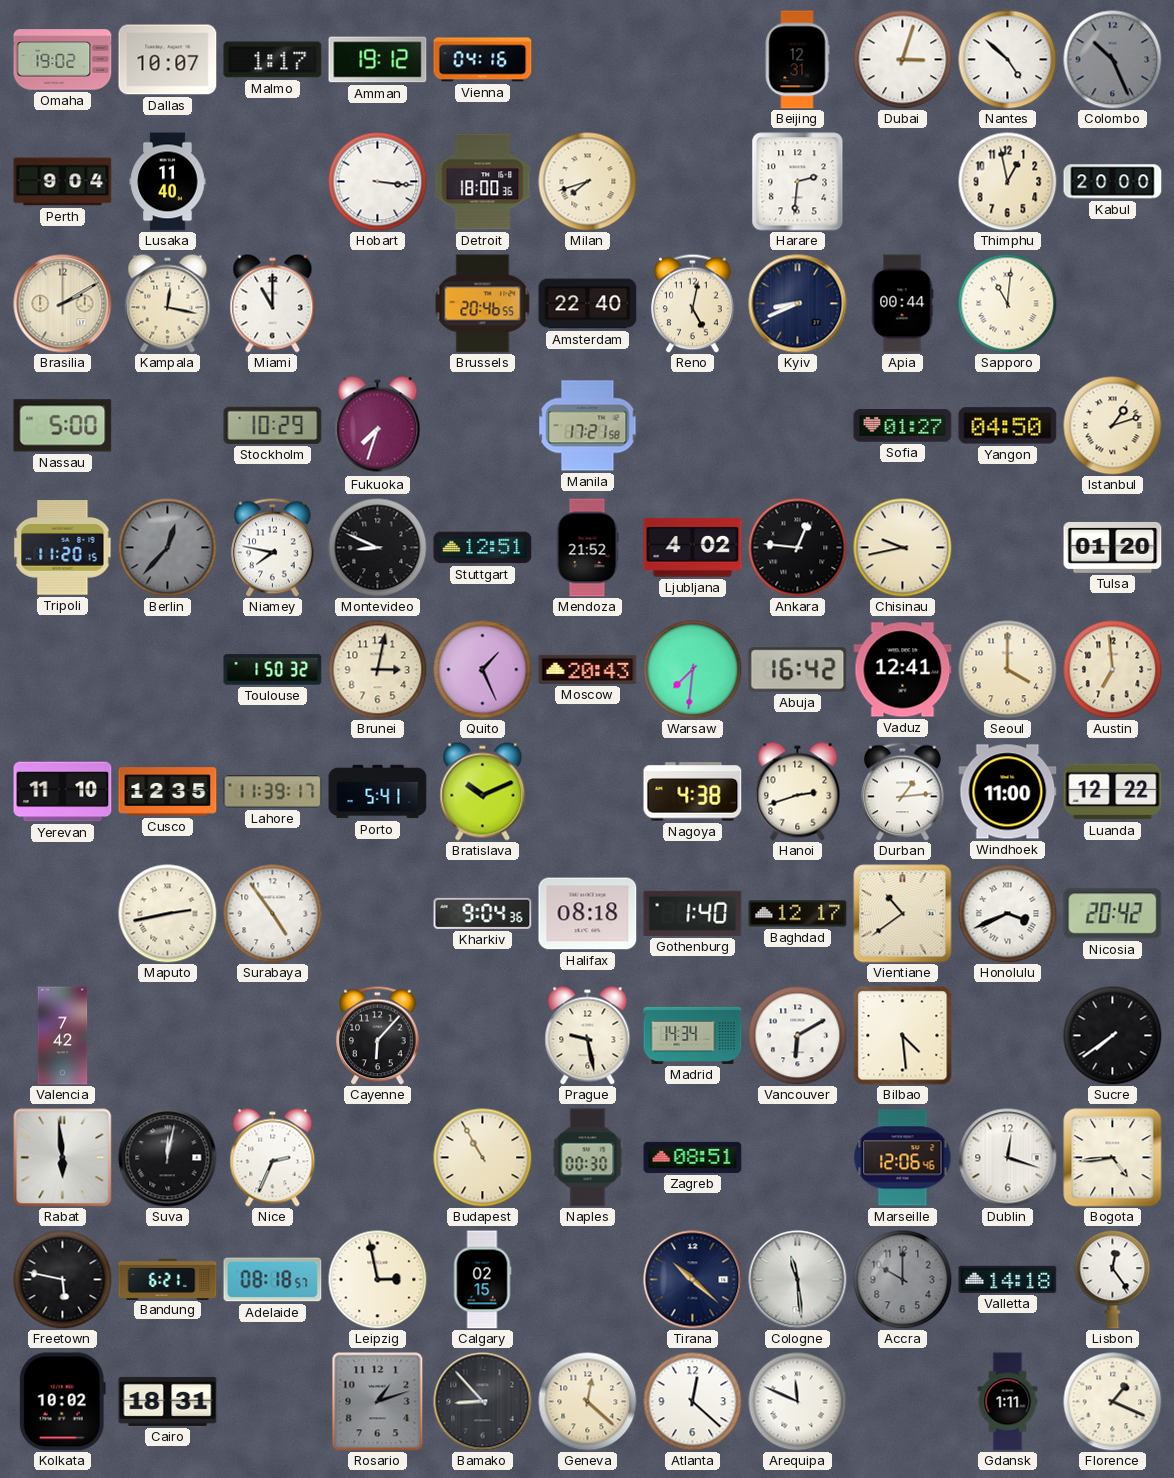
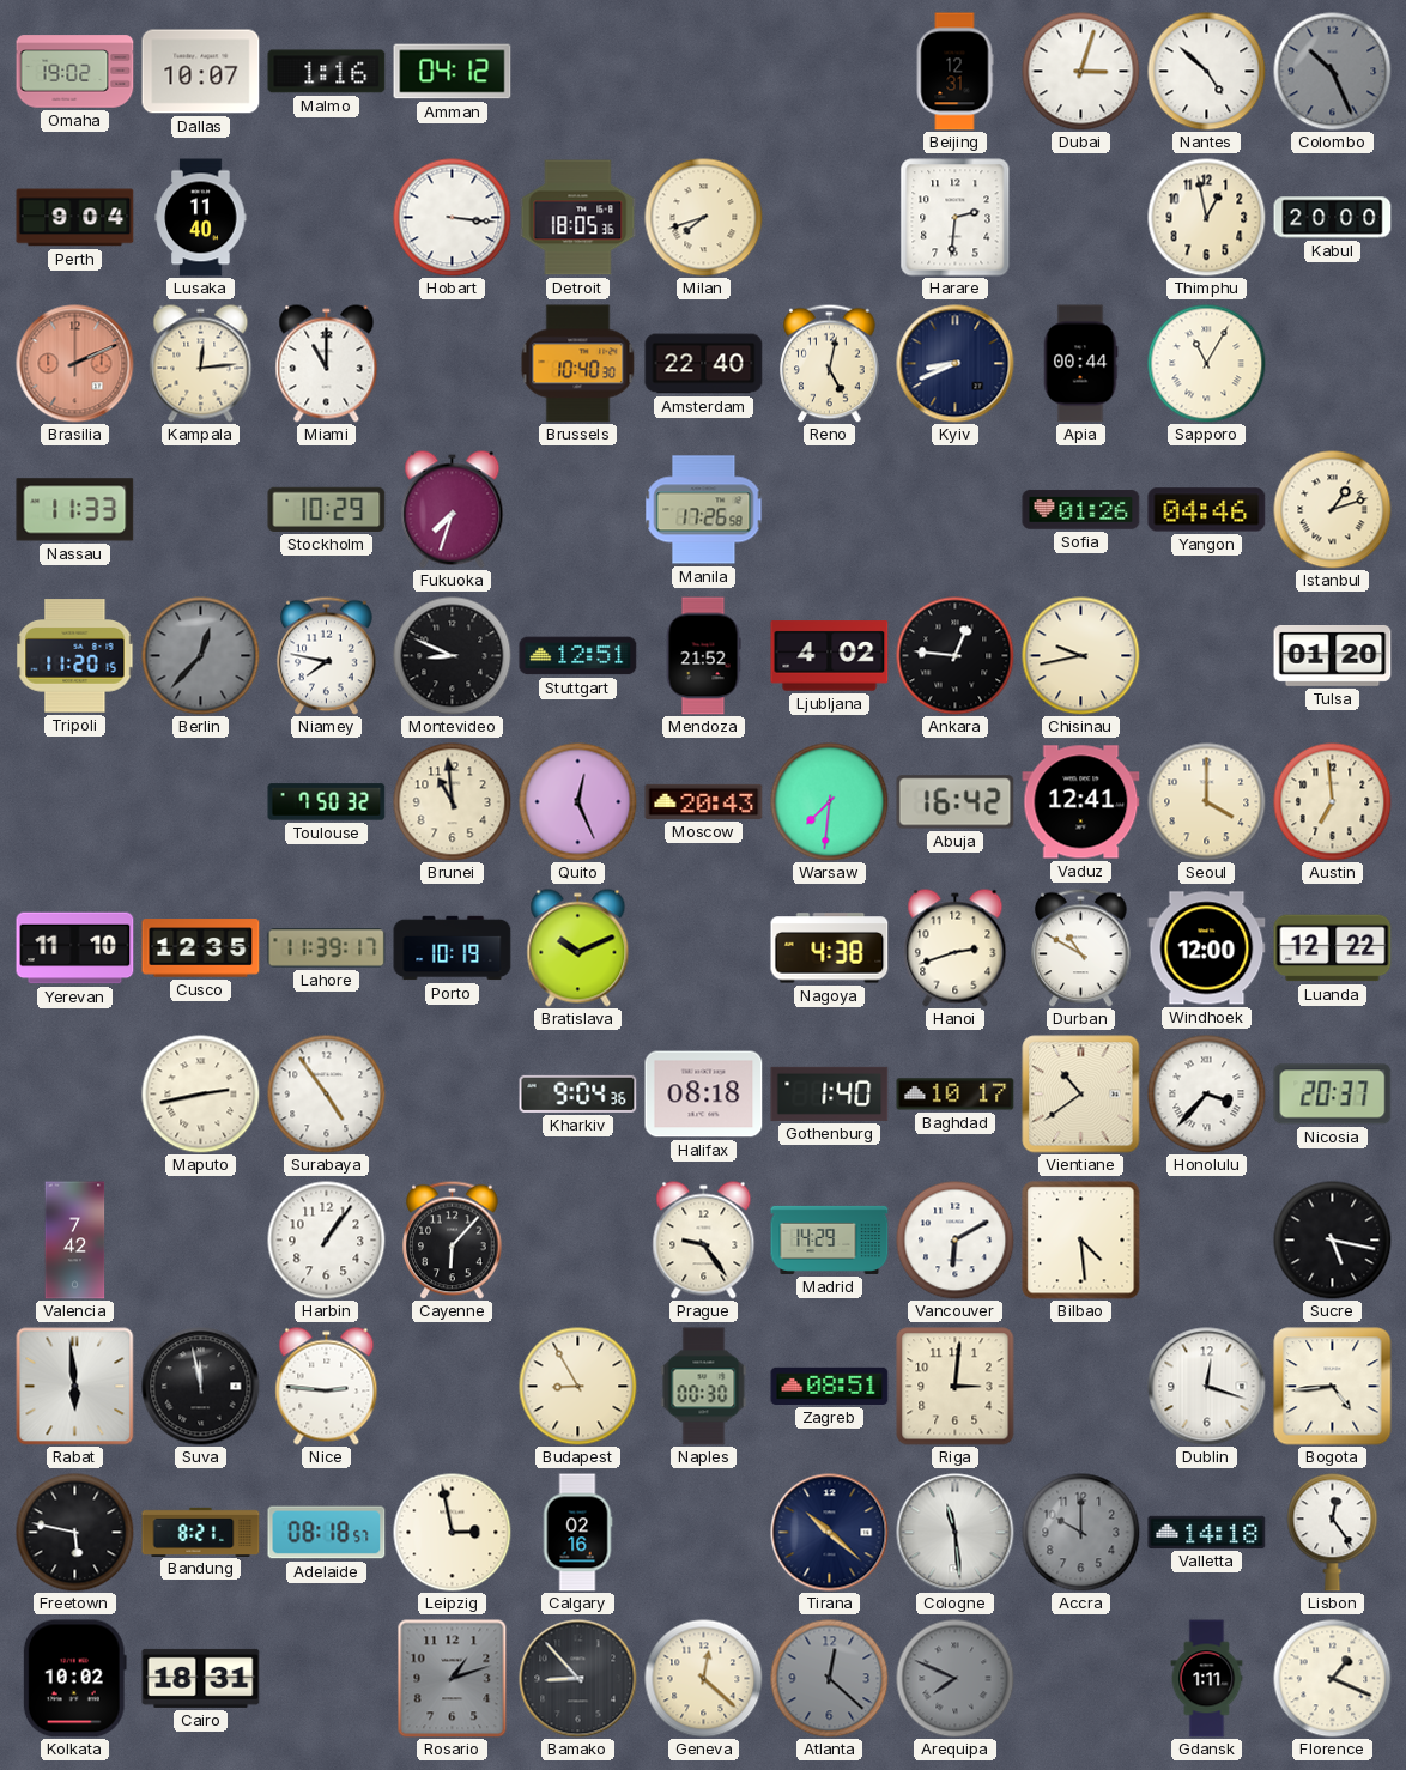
Malmo: 1:17 -> 1:16 (327, 72)
Amman: 19:12 -> 04:12 (453, 72)
Vienna: 04:16 -> none (483, 60)
Detroit: 18:00 -> 18:05 (578, 218)
Brasilia: 2:10 -> 2:11 (75, 364)
Brasilia dial: cream -> salmon (75, 364)
Kampala: 12:17 -> 12:14 (201, 364)
Brussels: 20:46 -> 10:40 (578, 364)
Sapporo: 11:01 -> 11:05 (1207, 364)
Nassau: 5:00 -> 11:33 (75, 510)
Manila: 17:21 -> 17:26 (704, 510)
Sofia: 01:27 -> 01:26 (1081, 510)
Yangon: 04:50 -> 04:46 (1207, 510)
Toulouse: 1:50 -> 7:50 (327, 802)
Brunei: 3:02 -> 10:59 (453, 802)
Quito: 1:26 -> 12:26 (578, 802)
Porto: 5:41 -> 10:19 (453, 948)
Durban: 1:14 -> 10:50 (1081, 947)
Windhoek: 11:00 -> 12:00 (1207, 948)
Baghdad: 12:17 -> 10:17 (956, 1095)
Honolulu: 3:41 -> 3:37 (1207, 1095)
Nicosia: 20:42 -> 20:37 (1333, 1095)
Harbin: none -> 1:06 (327, 1241)
Prague: 9:28 -> 9:24 (704, 1241)
Madrid: 14:34 -> 14:29 (830, 1239)
Sucre: 7:39 -> 5:17 (1333, 1241)
Suva: 12:02 -> 11:58 (201, 1387)
Nice: 2:34 -> 2:46 (327, 1387)
Budapest: 10:55 -> 8:55 (578, 1387)
Riga: none -> 3:01 (956, 1387)
Marseille: 12:06 -> none (903, 1158)
Bandung: 6:21 -> 8:21 (201, 1532)
Calgary: 02:15 -> 02:16 (577, 1533)
Atlanta dial: white -> grey (830, 1679)
Arequipa: 11:49 -> 7:49 (956, 1679)
Arequipa dial: white -> grey (956, 1679)
